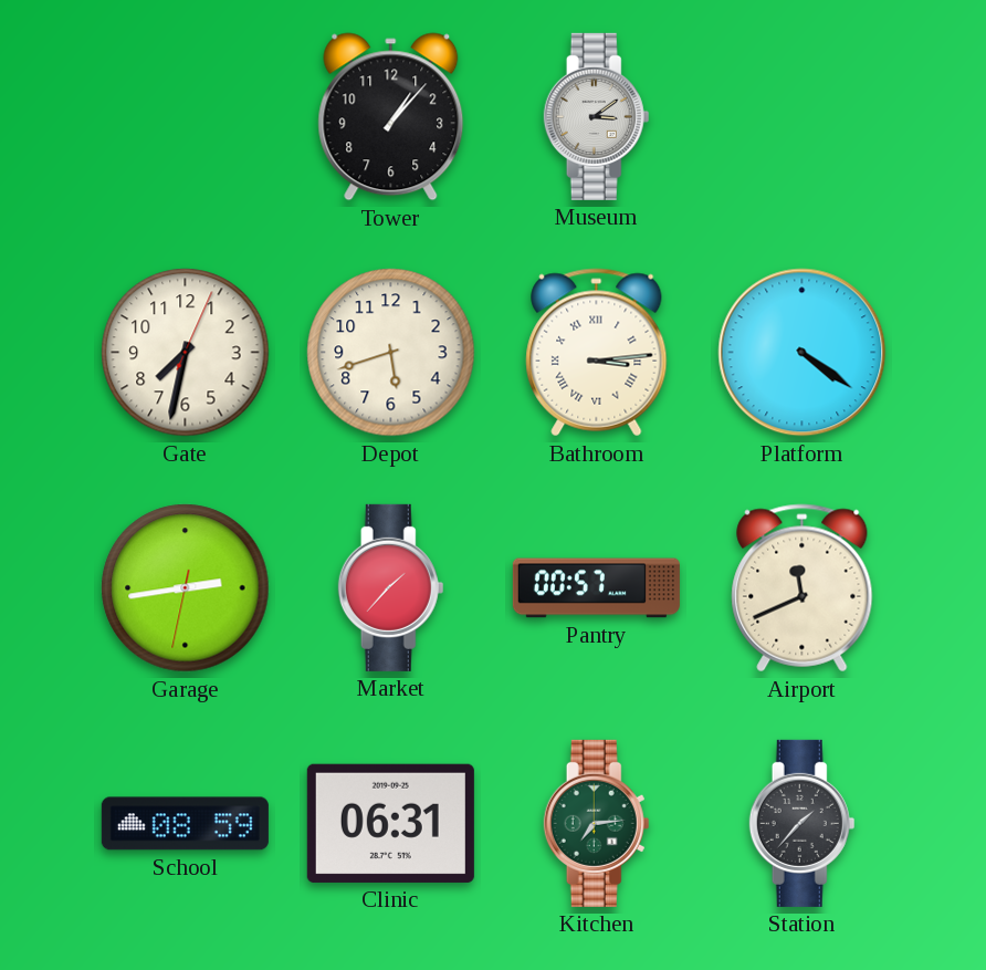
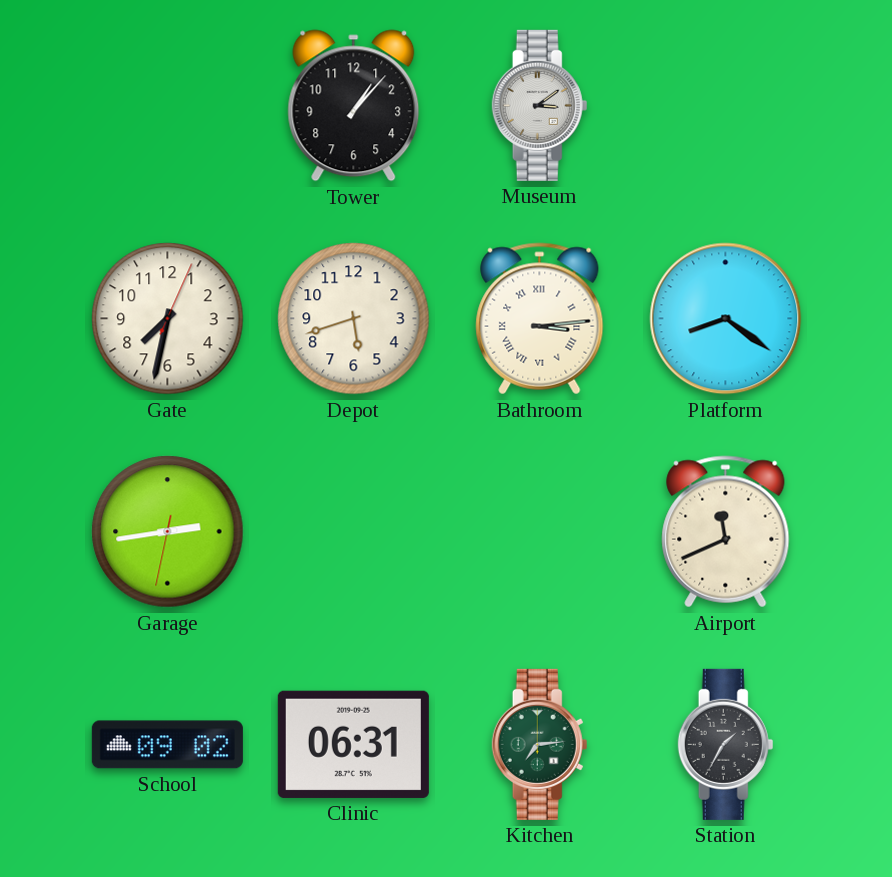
Platform: 4:21 -> 8:21 (726, 319)
Market: 1:37 -> none (391, 587)
Pantry: 00:57 -> none (596, 588)
School: 08:59 -> 09:02 (167, 745)
Station: 1:37 -> 1:35 (726, 744)
